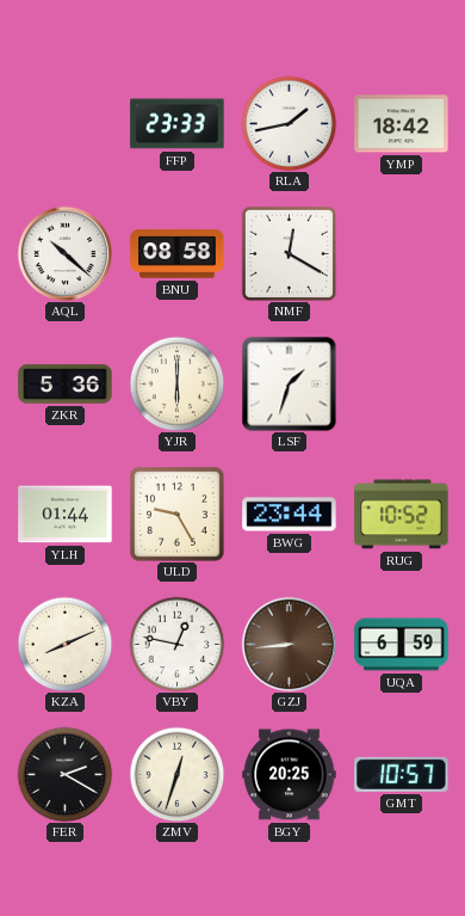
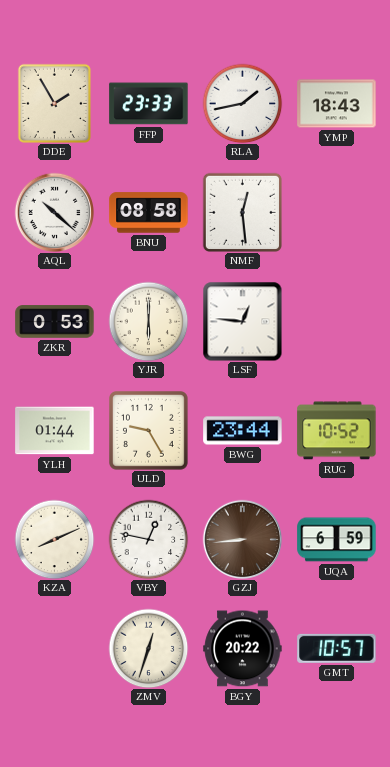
DDE: none -> 1:55 (54, 103)
YMP: 18:42 -> 18:43 (337, 104)
NMF: 12:20 -> 12:29 (242, 212)
ZKR: 5:36 -> 0:53 (55, 322)
LSF: 1:33 -> 12:46 (242, 321)
FER: 2:20 -> none (64, 774)
BGY: 20:25 -> 20:22 (243, 649)
